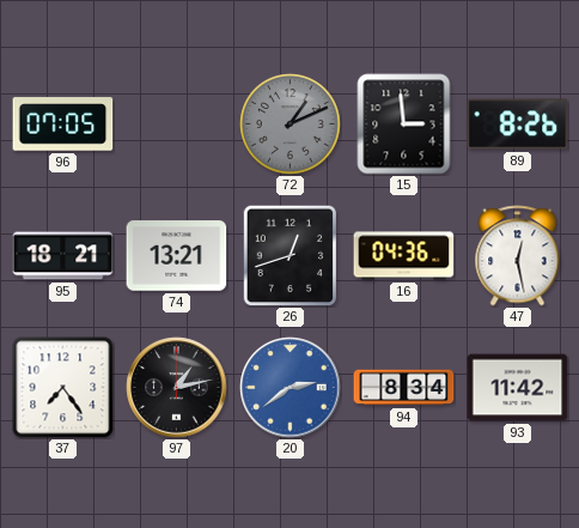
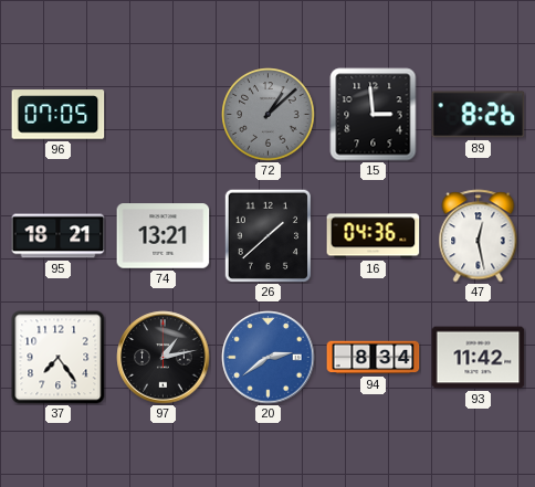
72: 1:11 -> 1:08 (269, 115)
26: 12:42 -> 1:38 (269, 235)
